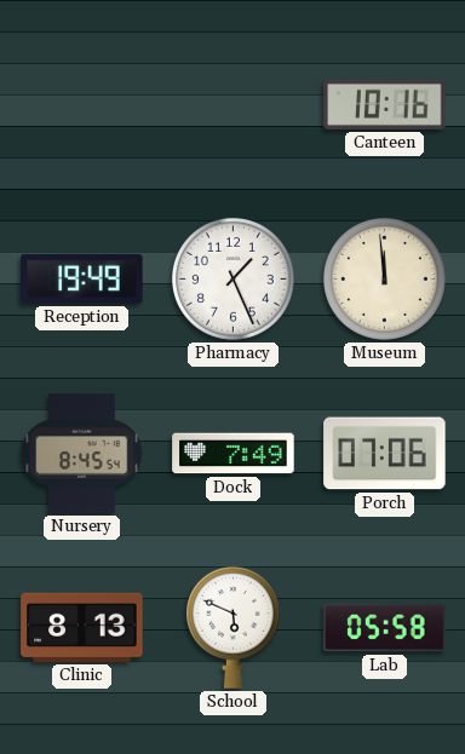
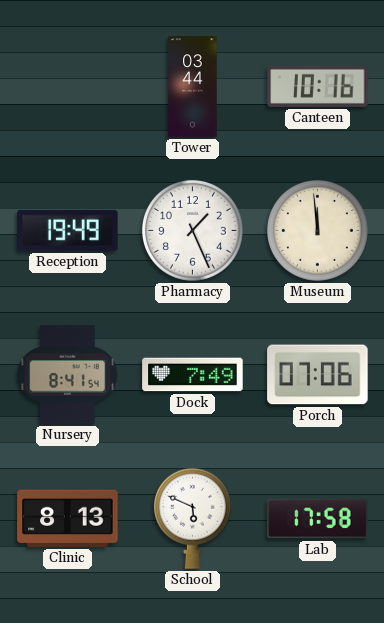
Tower: none -> 03:44 (193, 87)
Nursery: 8:45 -> 8:41 (68, 375)
Lab: 05:58 -> 17:58 (318, 519)
